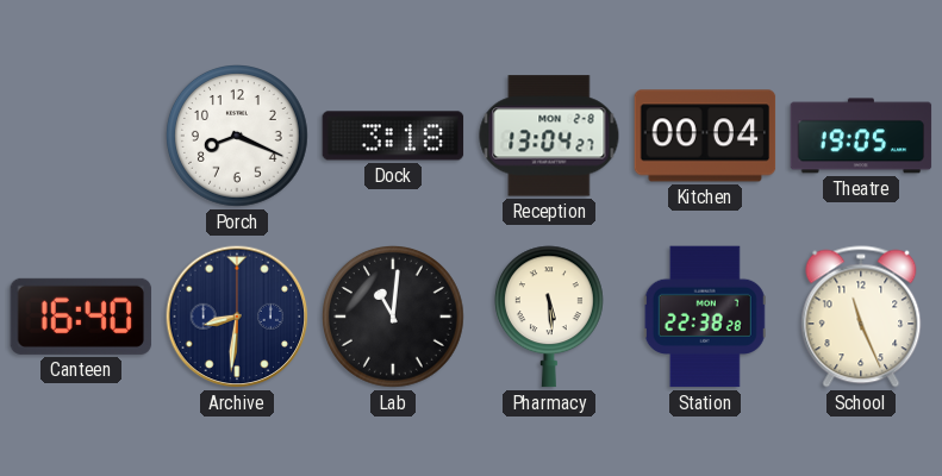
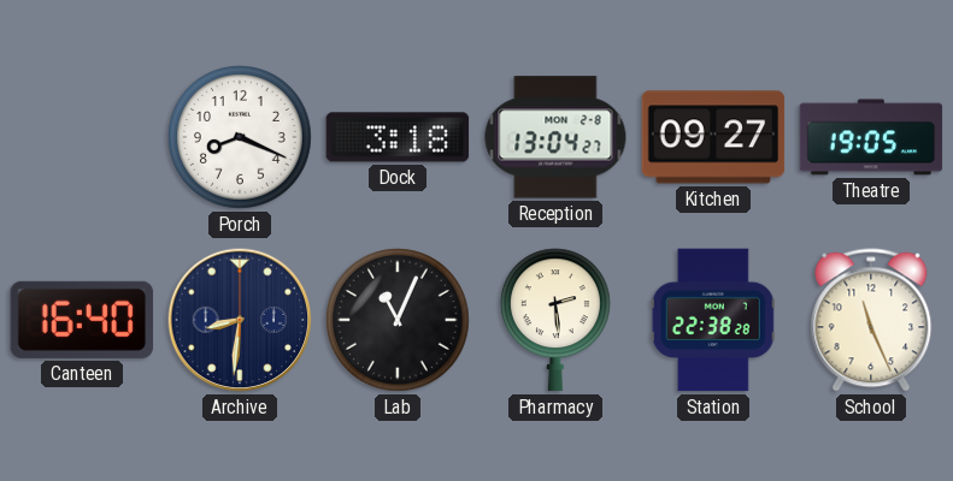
Kitchen: 00:04 -> 09:27 (713, 137)
Lab: 11:01 -> 11:04 (399, 321)
Pharmacy: 5:29 -> 2:29 (555, 320)
